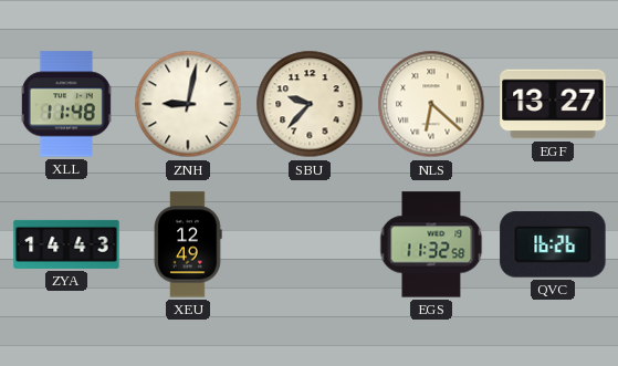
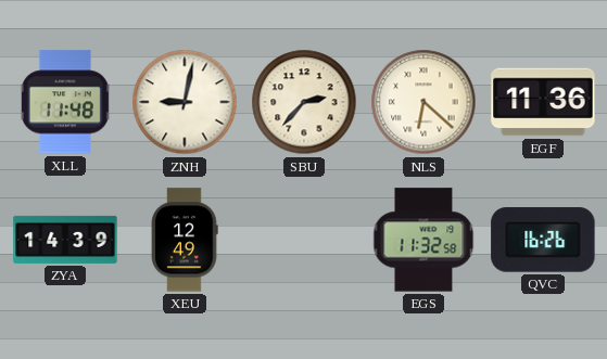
SBU: 9:37 -> 2:37 (304, 102)
EGF: 13:27 -> 11:36 (543, 102)
ZYA: 14:43 -> 14:39 (65, 240)
